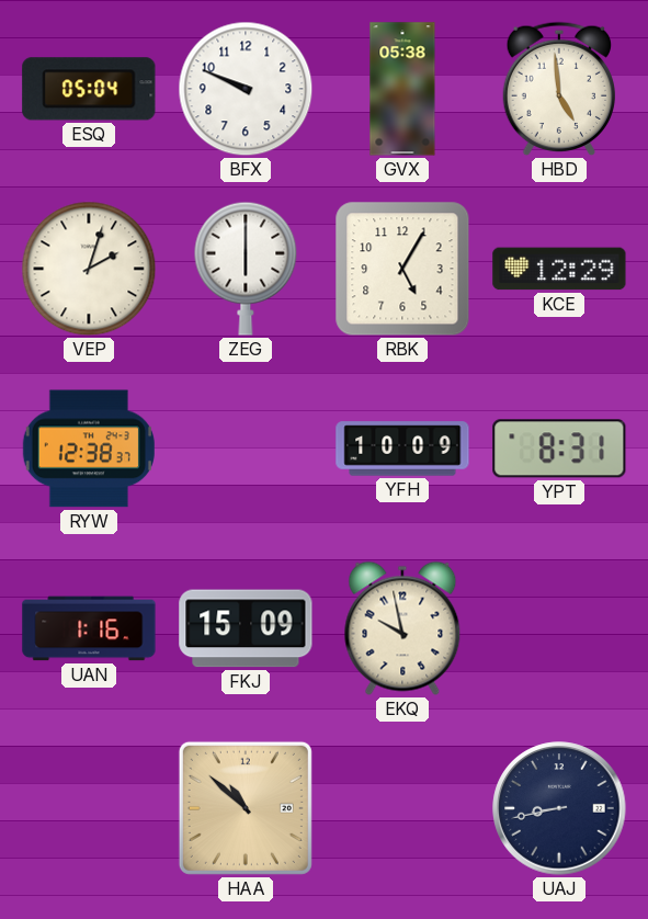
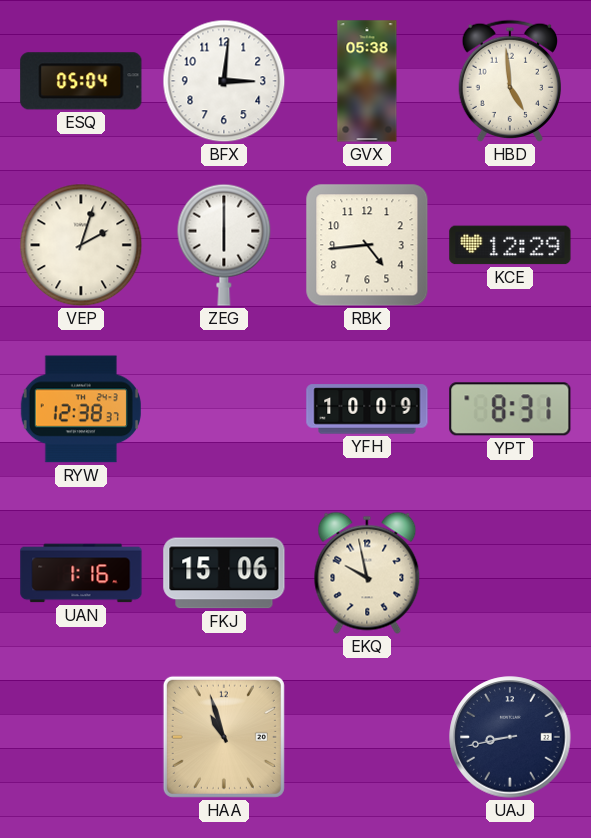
BFX: 9:49 -> 3:01 (224, 81)
RBK: 5:05 -> 4:44 (367, 245)
FKJ: 15:09 -> 15:06 (224, 573)
HAA: 10:52 -> 10:57 (224, 737)
